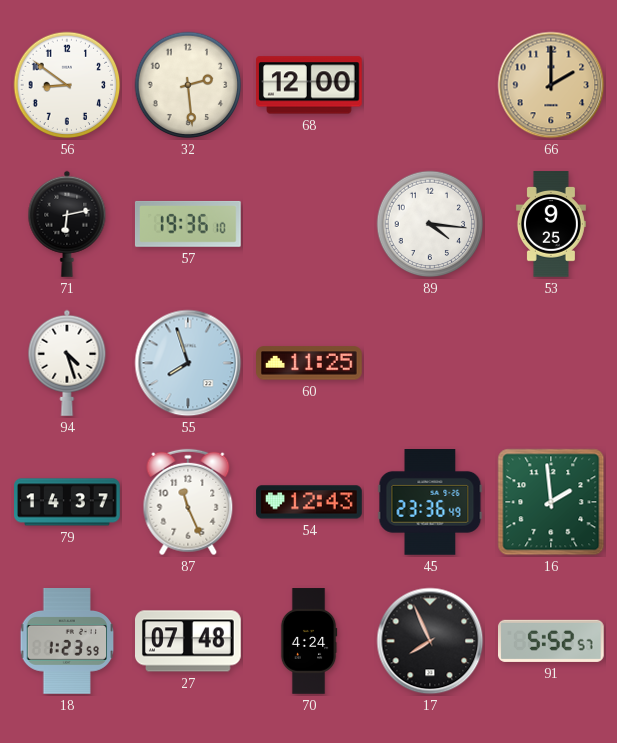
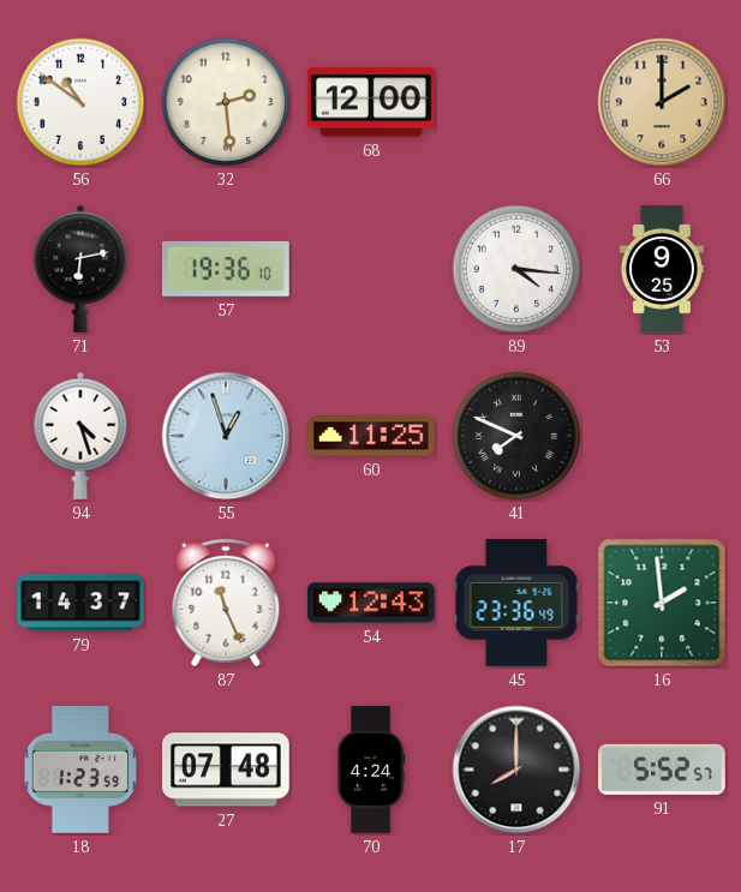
56: 8:51 -> 10:51 (80, 102)
55: 7:57 -> 12:57 (226, 436)
41: none -> 7:49 (516, 436)
17: 7:56 -> 8:00 (516, 770)
